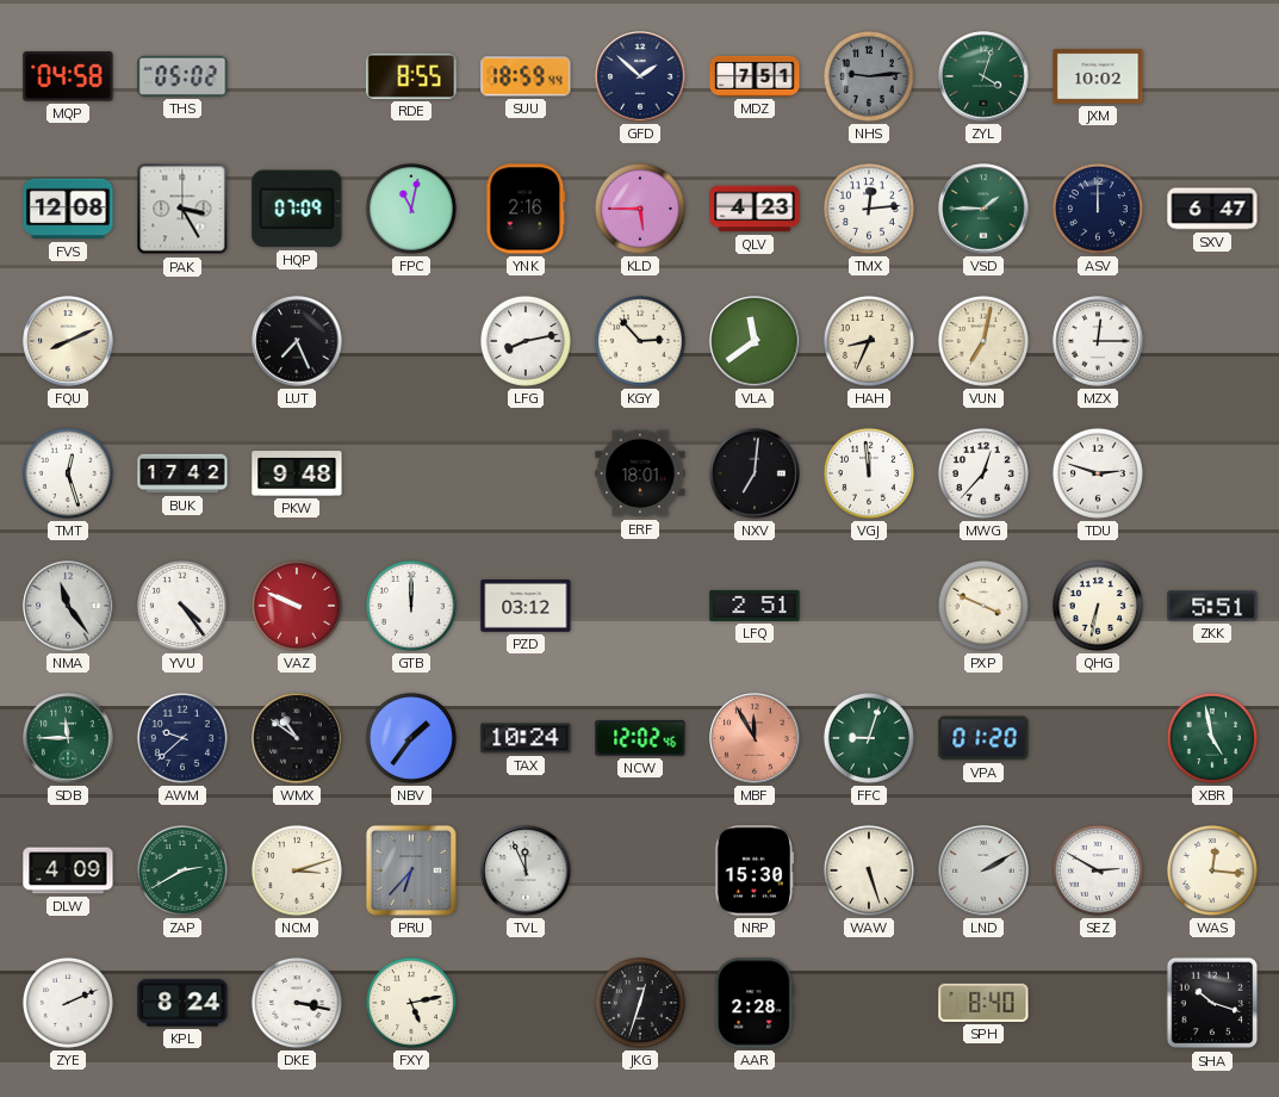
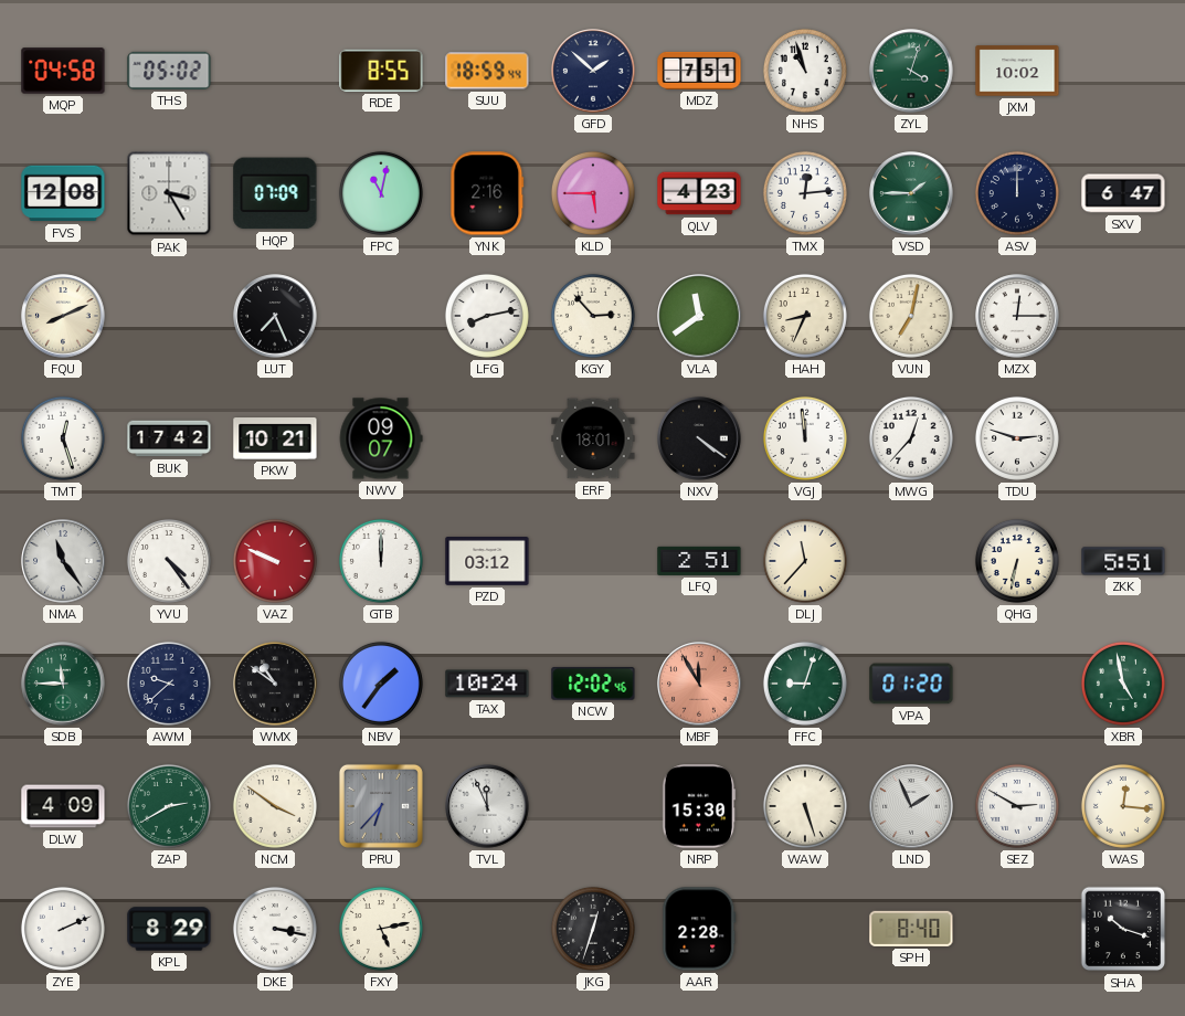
NHS: 9:14 -> 10:57 (805, 71)
NHS dial: grey -> white (805, 71)
PKW: 9:48 -> 10:21 (275, 440)
NWV: none -> 09:07 (381, 438)
NXV: 7:01 -> 4:21 (699, 438)
DLJ: none -> 11:37 (805, 561)
PXP: 3:49 -> none (983, 606)
NCM: 3:12 -> 3:51 (275, 806)
LND: 2:10 -> 1:56 (911, 806)
KPL: 8:24 -> 8:29 (169, 929)
